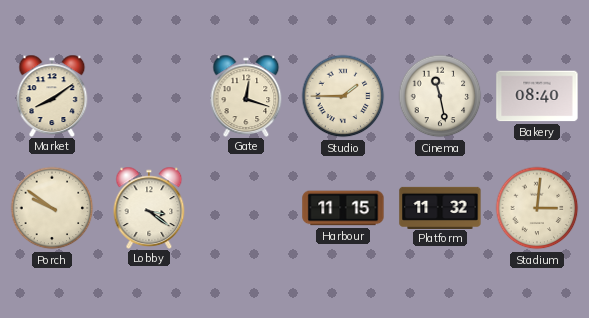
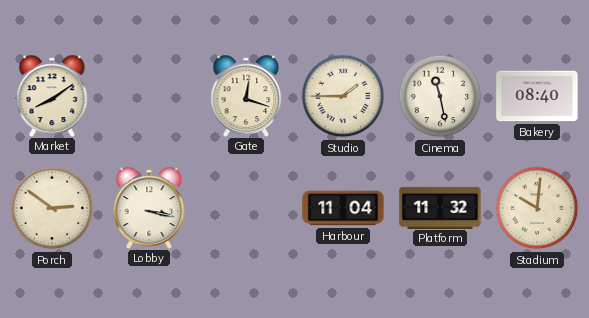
Porch: 9:51 -> 2:51 (52, 208)
Lobby: 3:21 -> 3:17 (149, 207)
Harbour: 11:15 -> 11:04 (343, 208)
Stadium: 3:01 -> 10:01 (537, 208)
